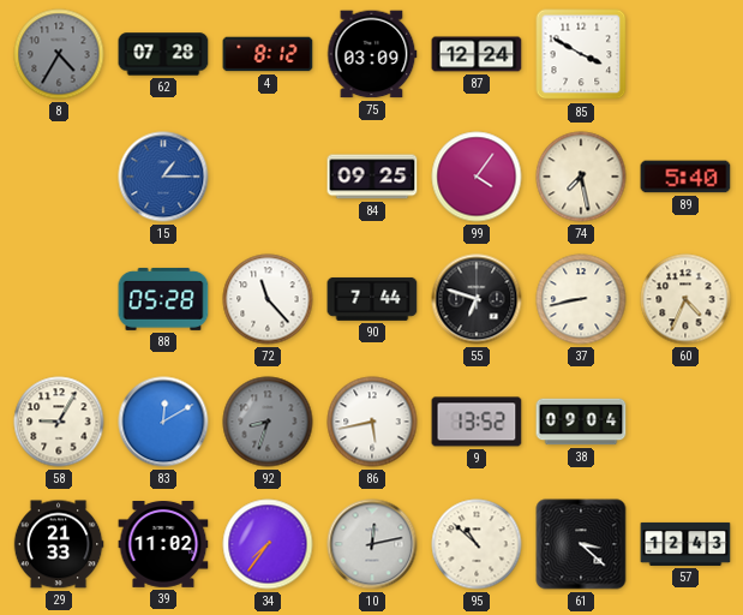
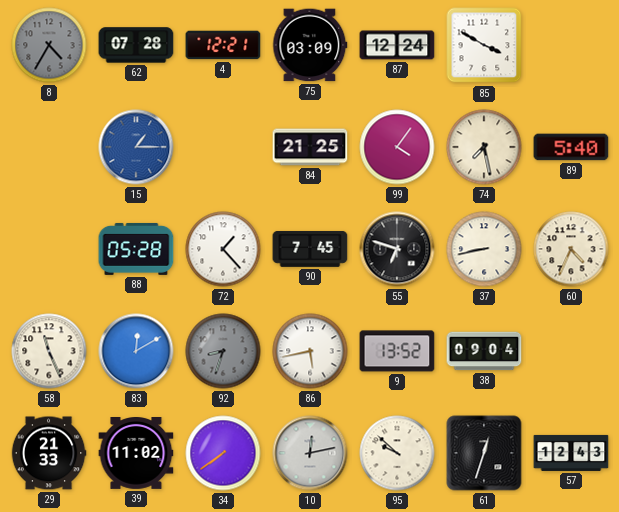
4: 8:12 -> 12:21 (223, 45)
84: 09:25 -> 21:25 (310, 147)
72: 11:23 -> 1:23 (223, 249)
90: 7:44 -> 7:45 (310, 249)
58: 9:05 -> 11:26 (49, 351)
34: 7:36 -> 7:39 (223, 453)
95: 10:52 -> 9:52 (397, 453)
61: 3:22 -> 12:33 (484, 453)
